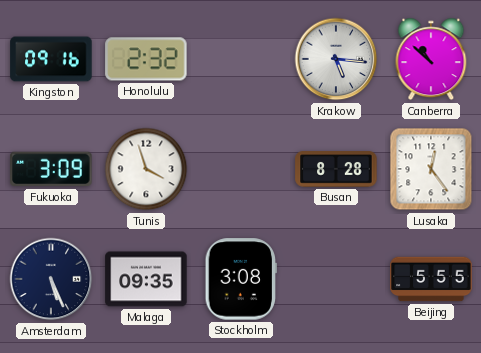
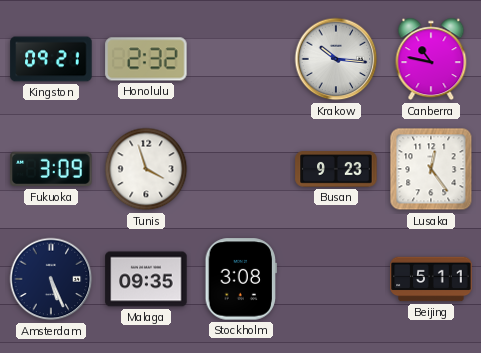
Kingston: 09:16 -> 09:21 (51, 59)
Krakow: 5:16 -> 10:16 (336, 59)
Canberra: 10:52 -> 10:47 (431, 59)
Busan: 8:28 -> 9:23 (336, 169)
Beijing: 5:55 -> 5:11 (431, 279)
